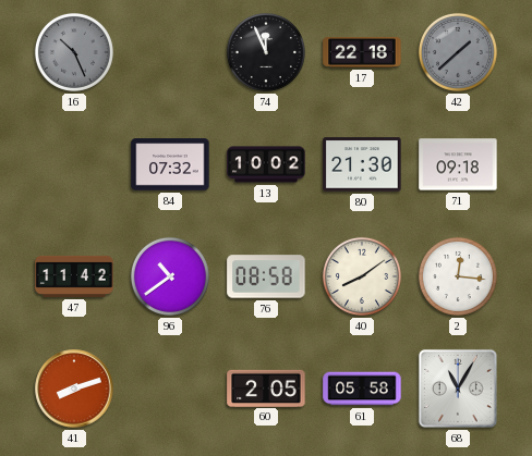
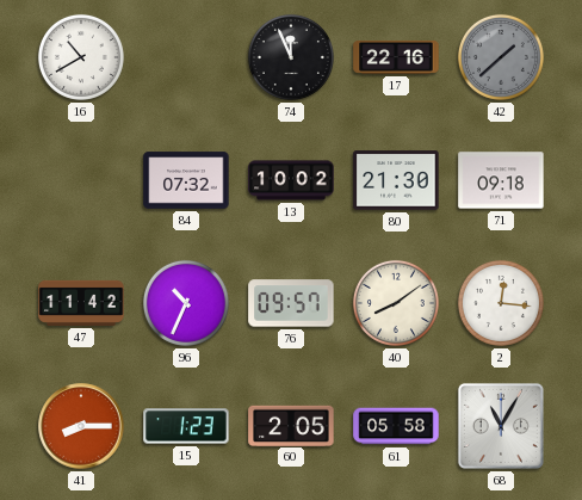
16: 10:26 -> 10:40 (81, 57)
16 dial: grey -> white (81, 57)
17: 22:18 -> 22:16 (396, 57)
96: 10:39 -> 10:34 (186, 303)
76: 08:58 -> 09:57 (291, 303)
41: 8:12 -> 8:15 (81, 426)
15: none -> 1:23 (186, 426)
